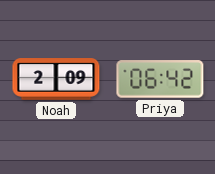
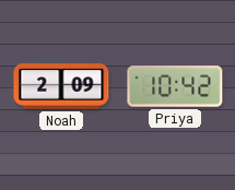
Priya: 06:42 -> 10:42 (175, 86)
